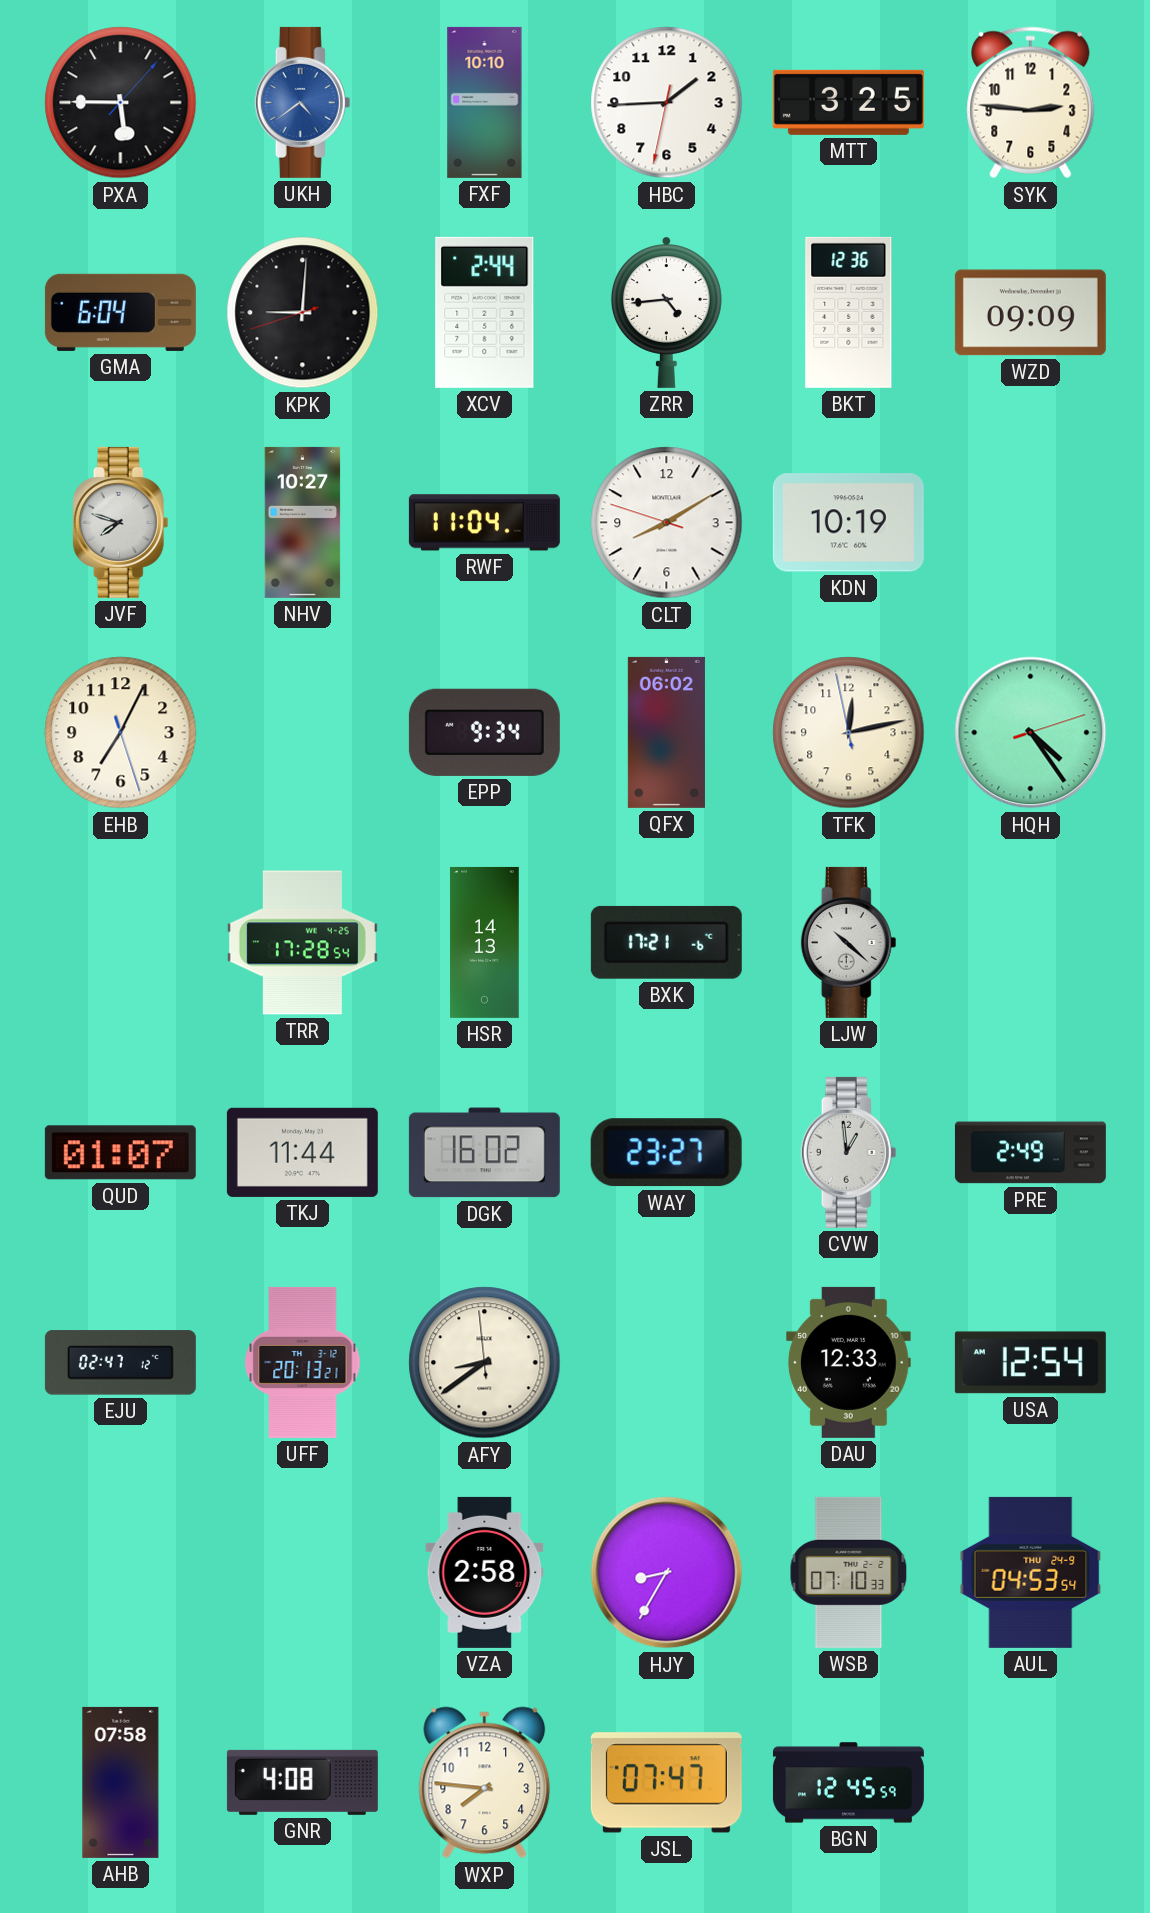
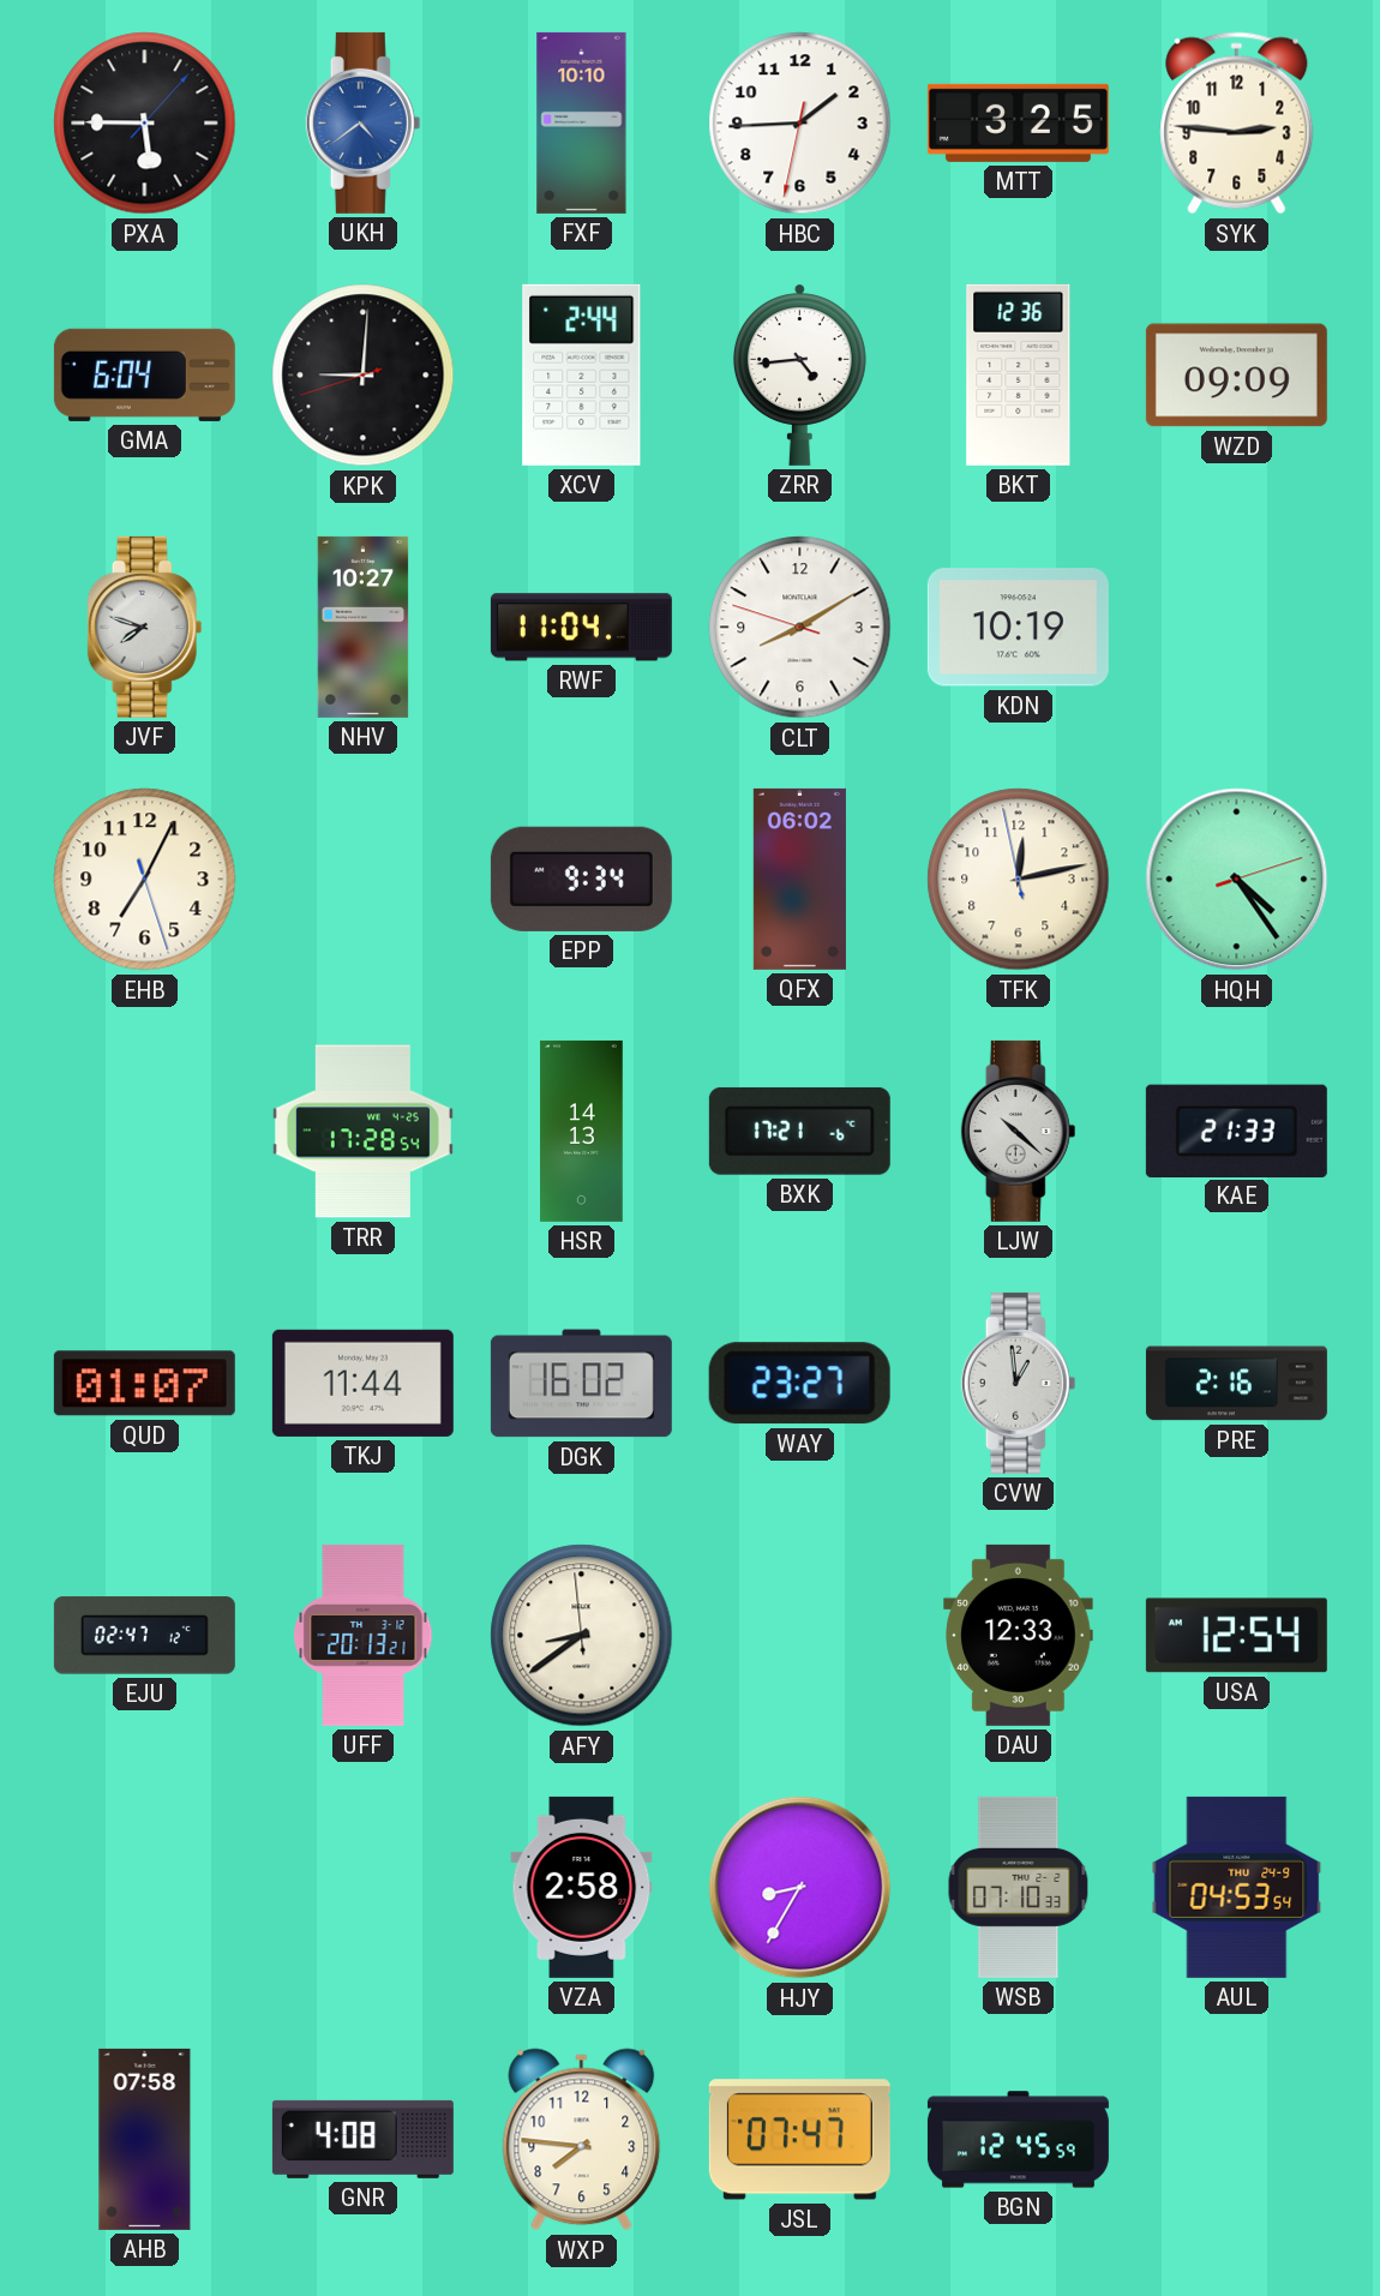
KAE: none -> 21:33 (1236, 1131)
PRE: 2:49 -> 2:16 (1236, 1384)
